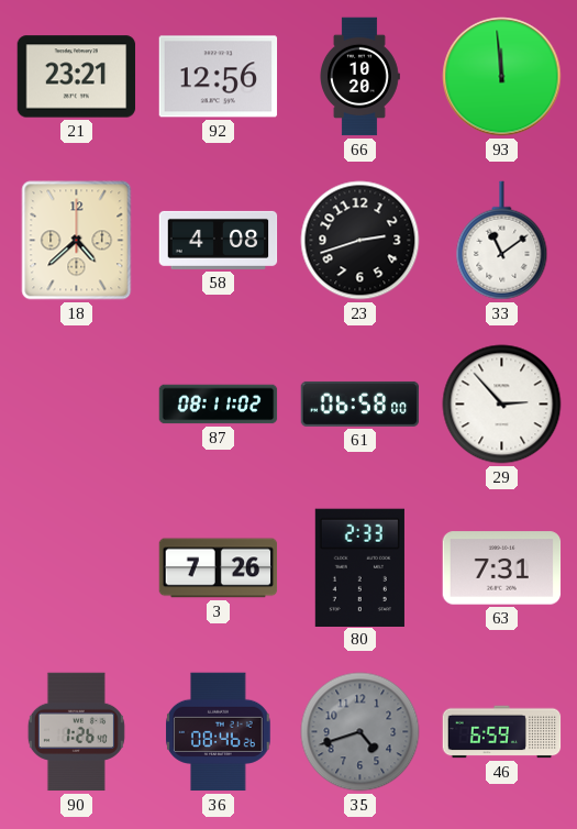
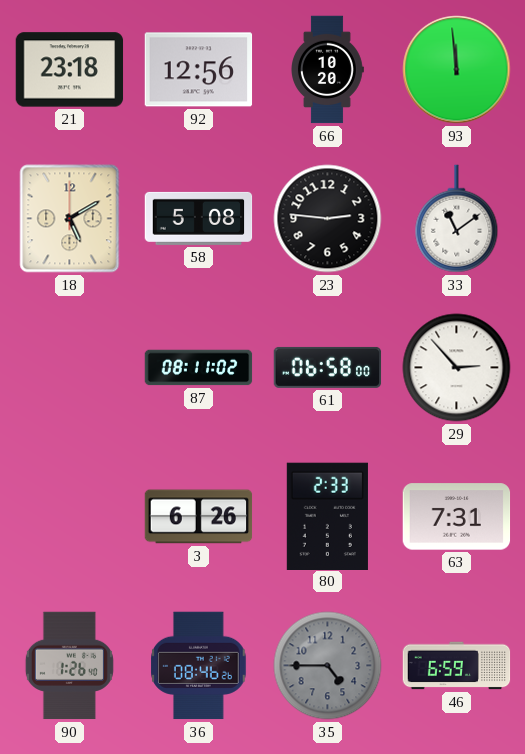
21: 23:21 -> 23:18 (70, 70)
18: 4:38 -> 5:10 (70, 219)
58: 4:08 -> 5:08 (199, 218)
23: 2:42 -> 2:46 (328, 219)
3: 7:26 -> 6:26 (199, 517)
35: 4:42 -> 4:45 (328, 666)
